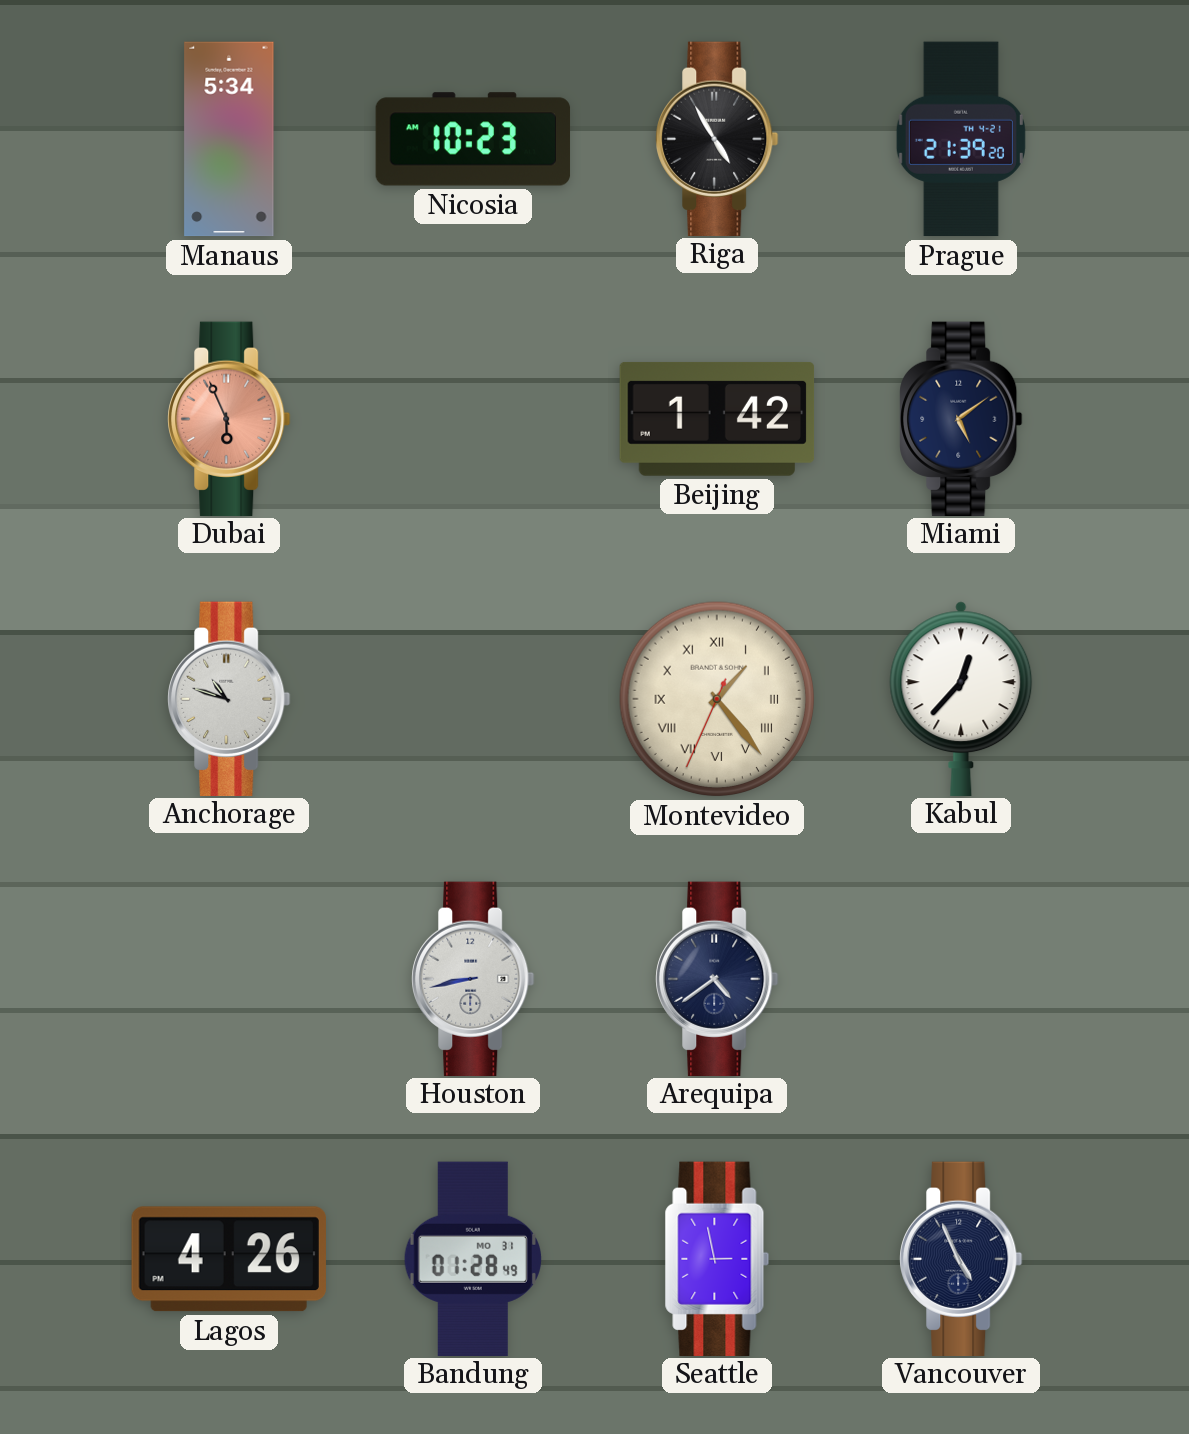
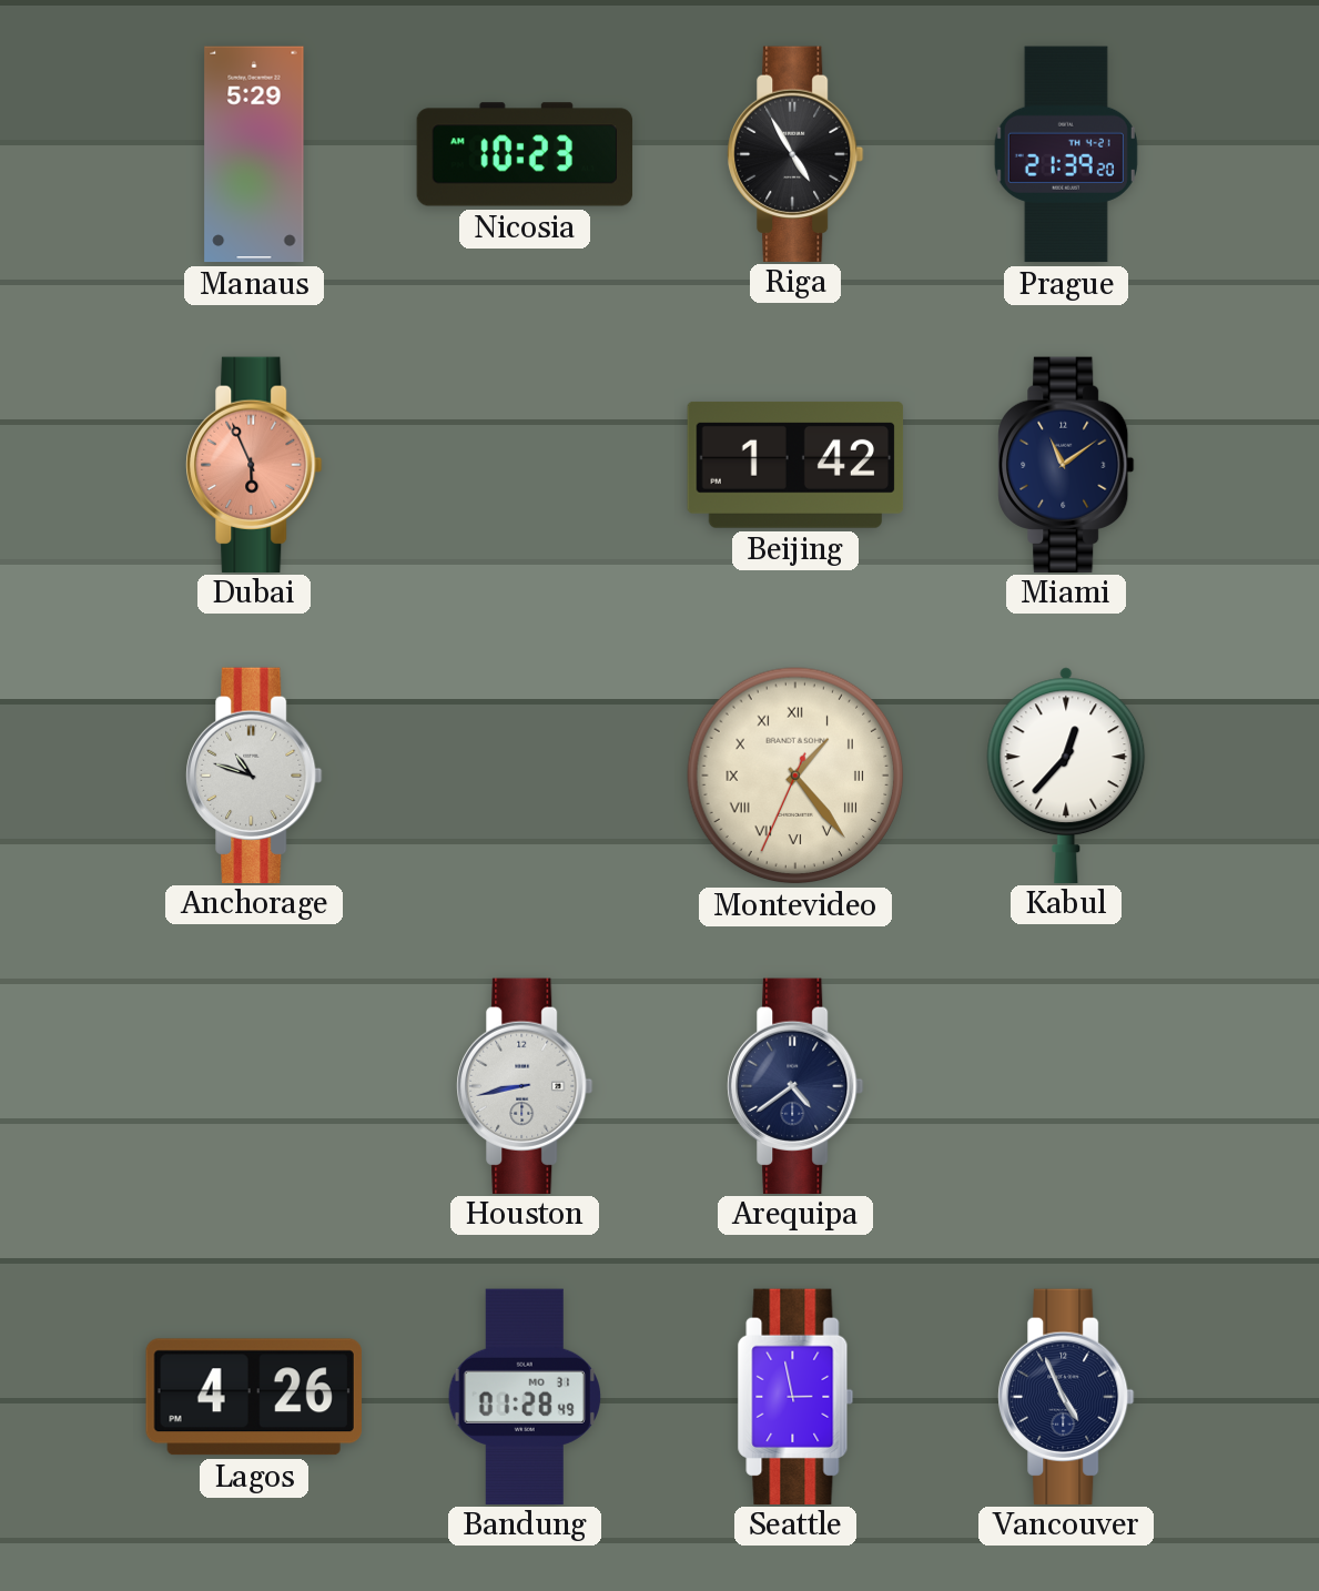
Manaus: 5:34 -> 5:29 (254, 154)
Miami: 5:09 -> 11:09 (1066, 464)
